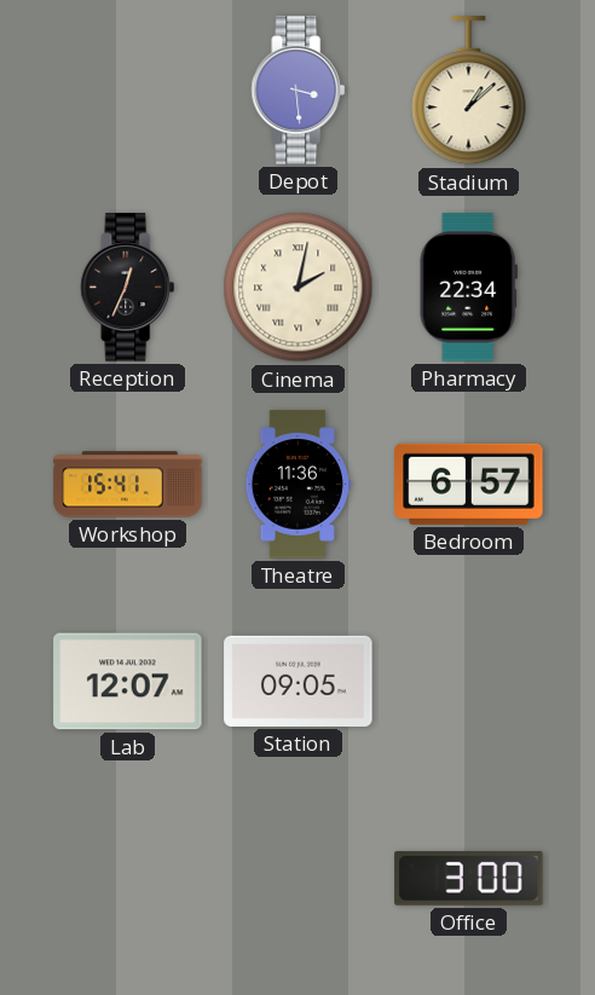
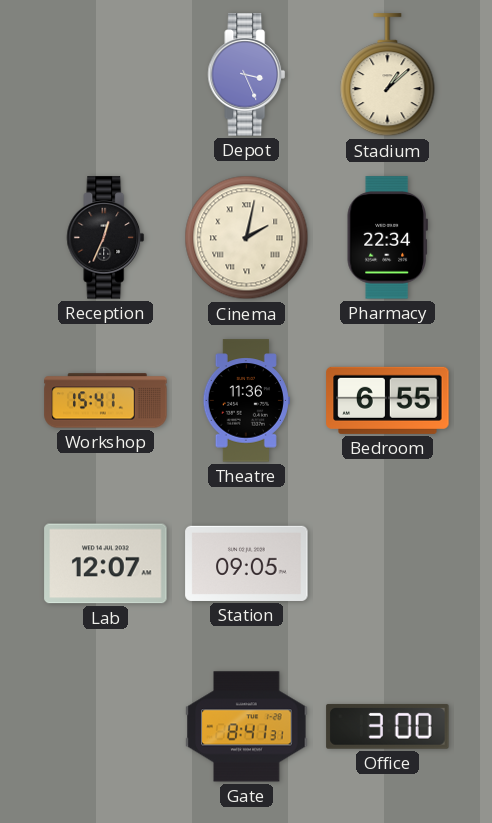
Depot: 3:29 -> 3:26 (247, 75)
Bedroom: 6:57 -> 6:55 (388, 400)
Gate: none -> 8:41 (247, 727)
